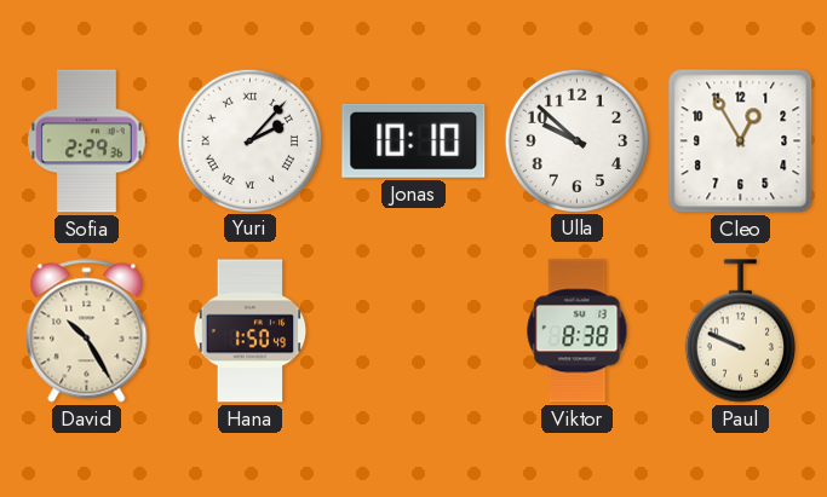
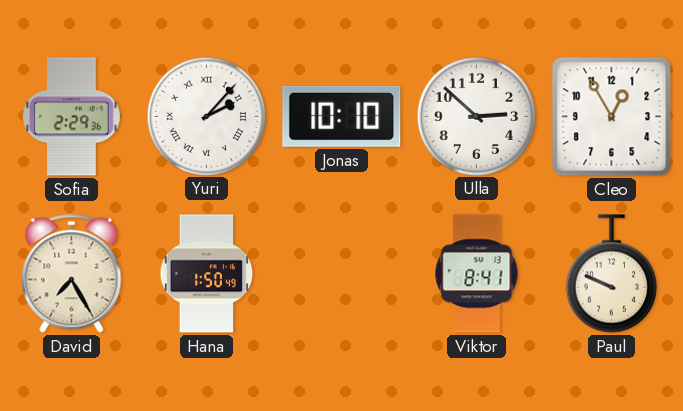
Ulla: 9:52 -> 2:52 (476, 116)
David: 10:25 -> 7:25 (72, 274)
Viktor: 8:38 -> 8:41 (477, 274)
